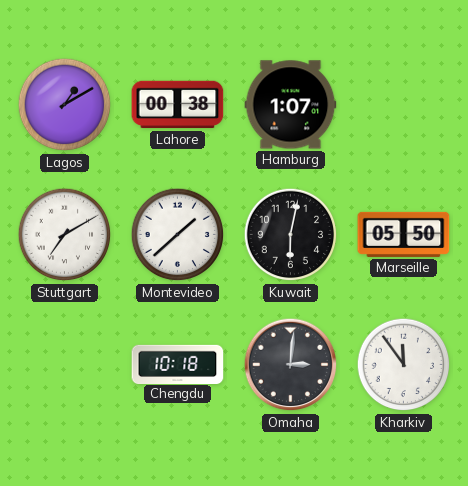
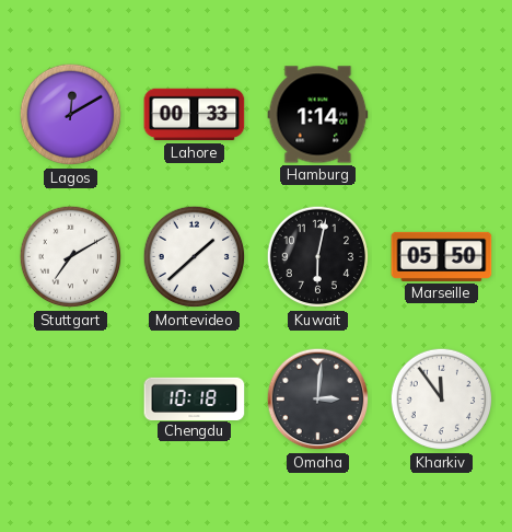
Lagos: 1:10 -> 12:10 (71, 115)
Lahore: 00:38 -> 00:33 (195, 115)
Hamburg: 1:07 -> 1:14 (318, 115)
